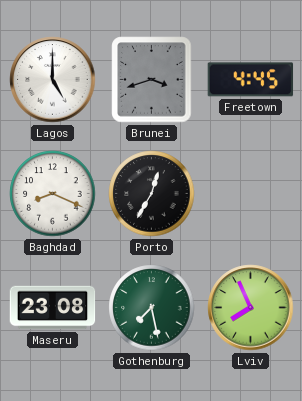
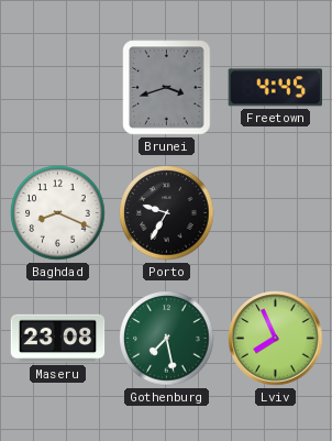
Lagos: 5:00 -> none (53, 80)
Porto: 12:35 -> 9:35 (167, 213)
